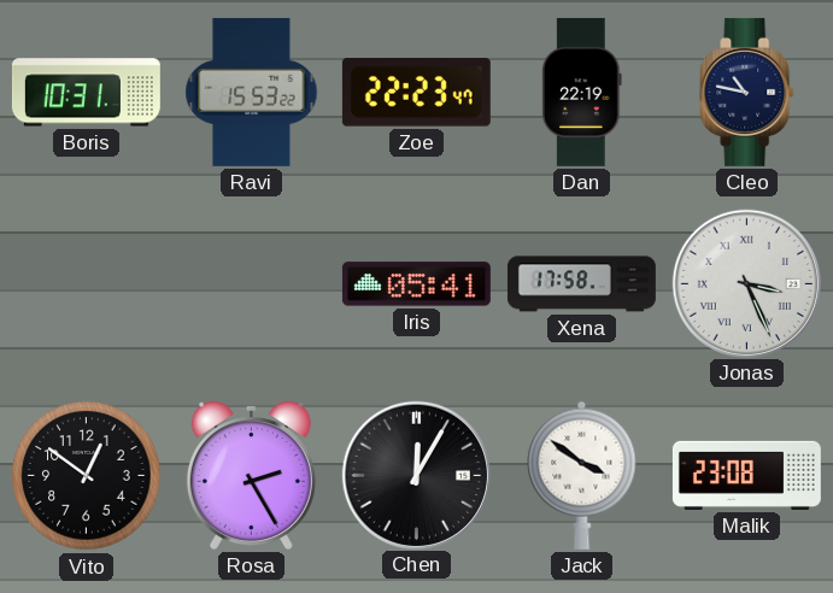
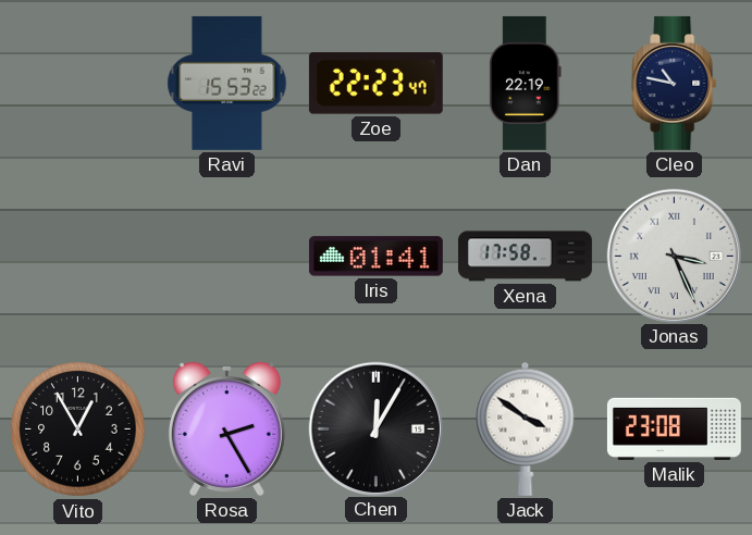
Boris: 10:31 -> none (86, 93)
Iris: 05:41 -> 01:41 (375, 257)
Vito: 12:51 -> 12:55 (78, 430)
